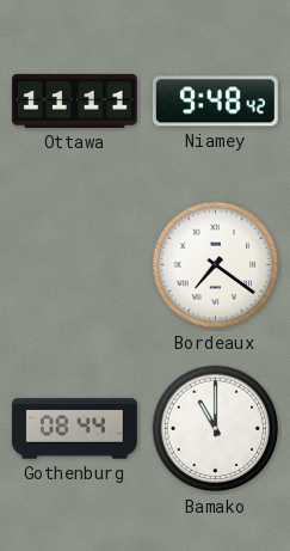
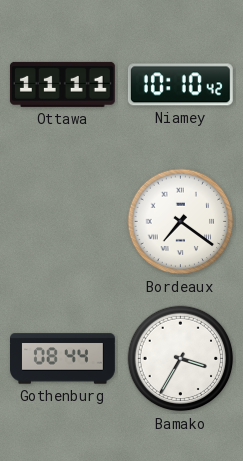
Niamey: 9:48 -> 10:10 (180, 85)
Bamako: 11:00 -> 3:35 (181, 359)
